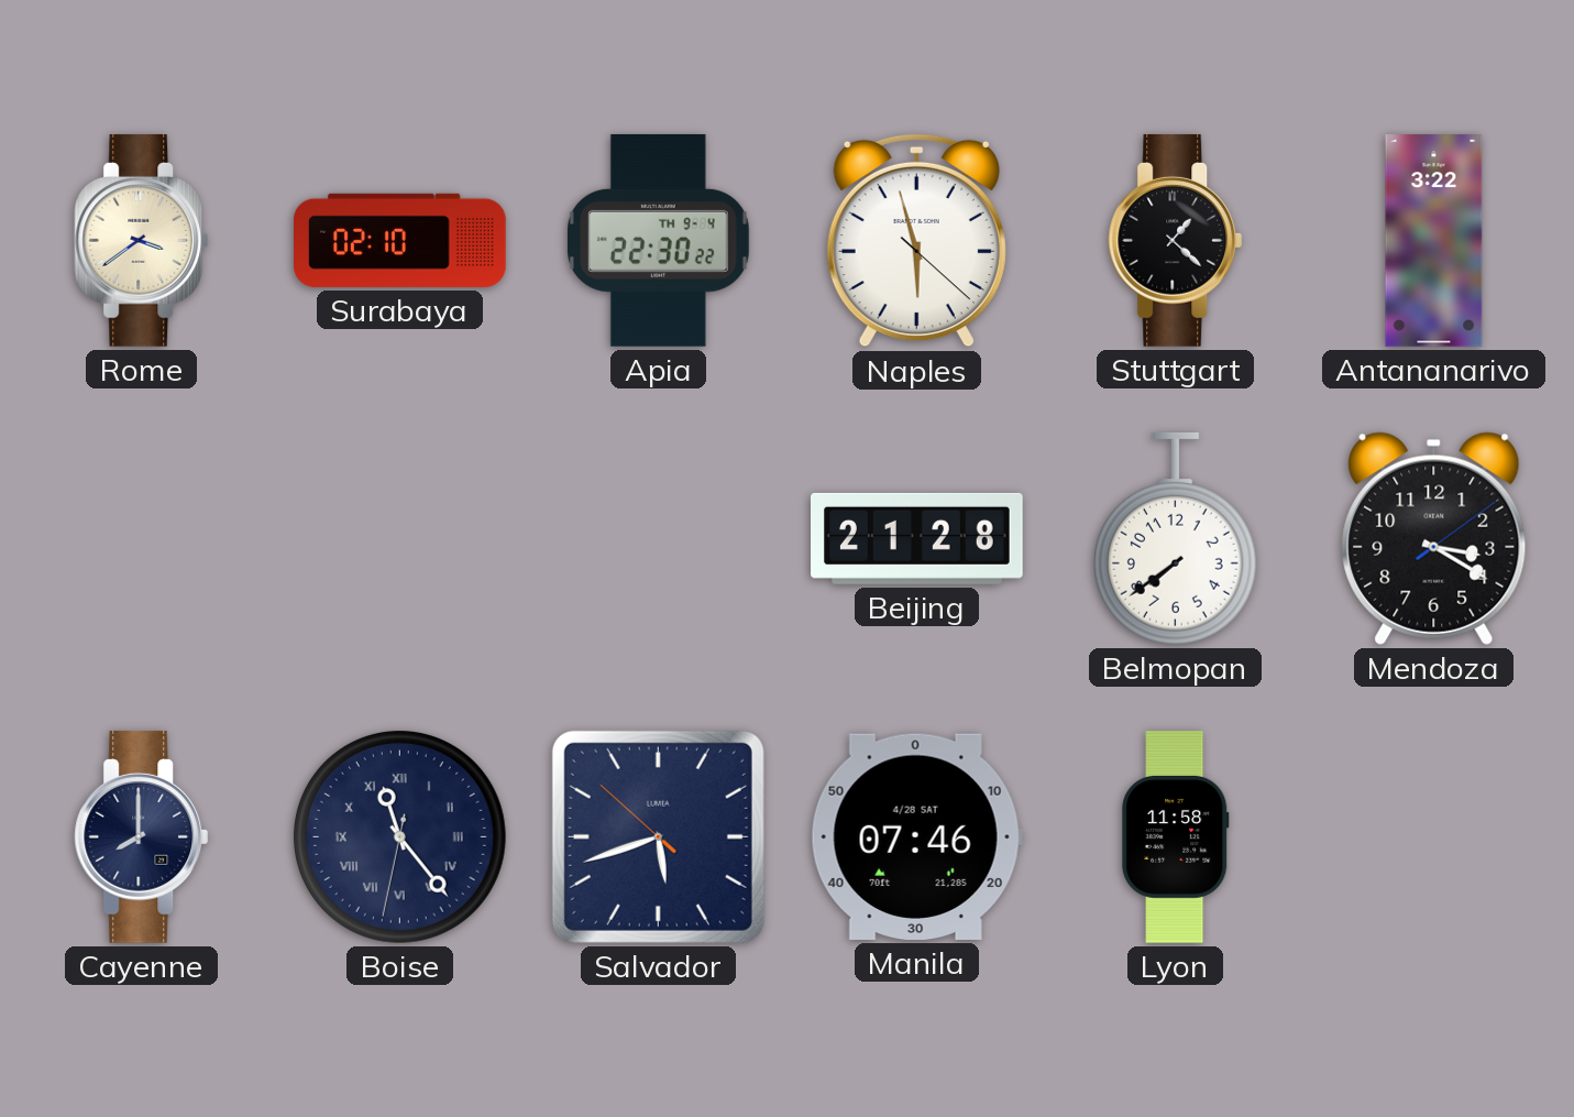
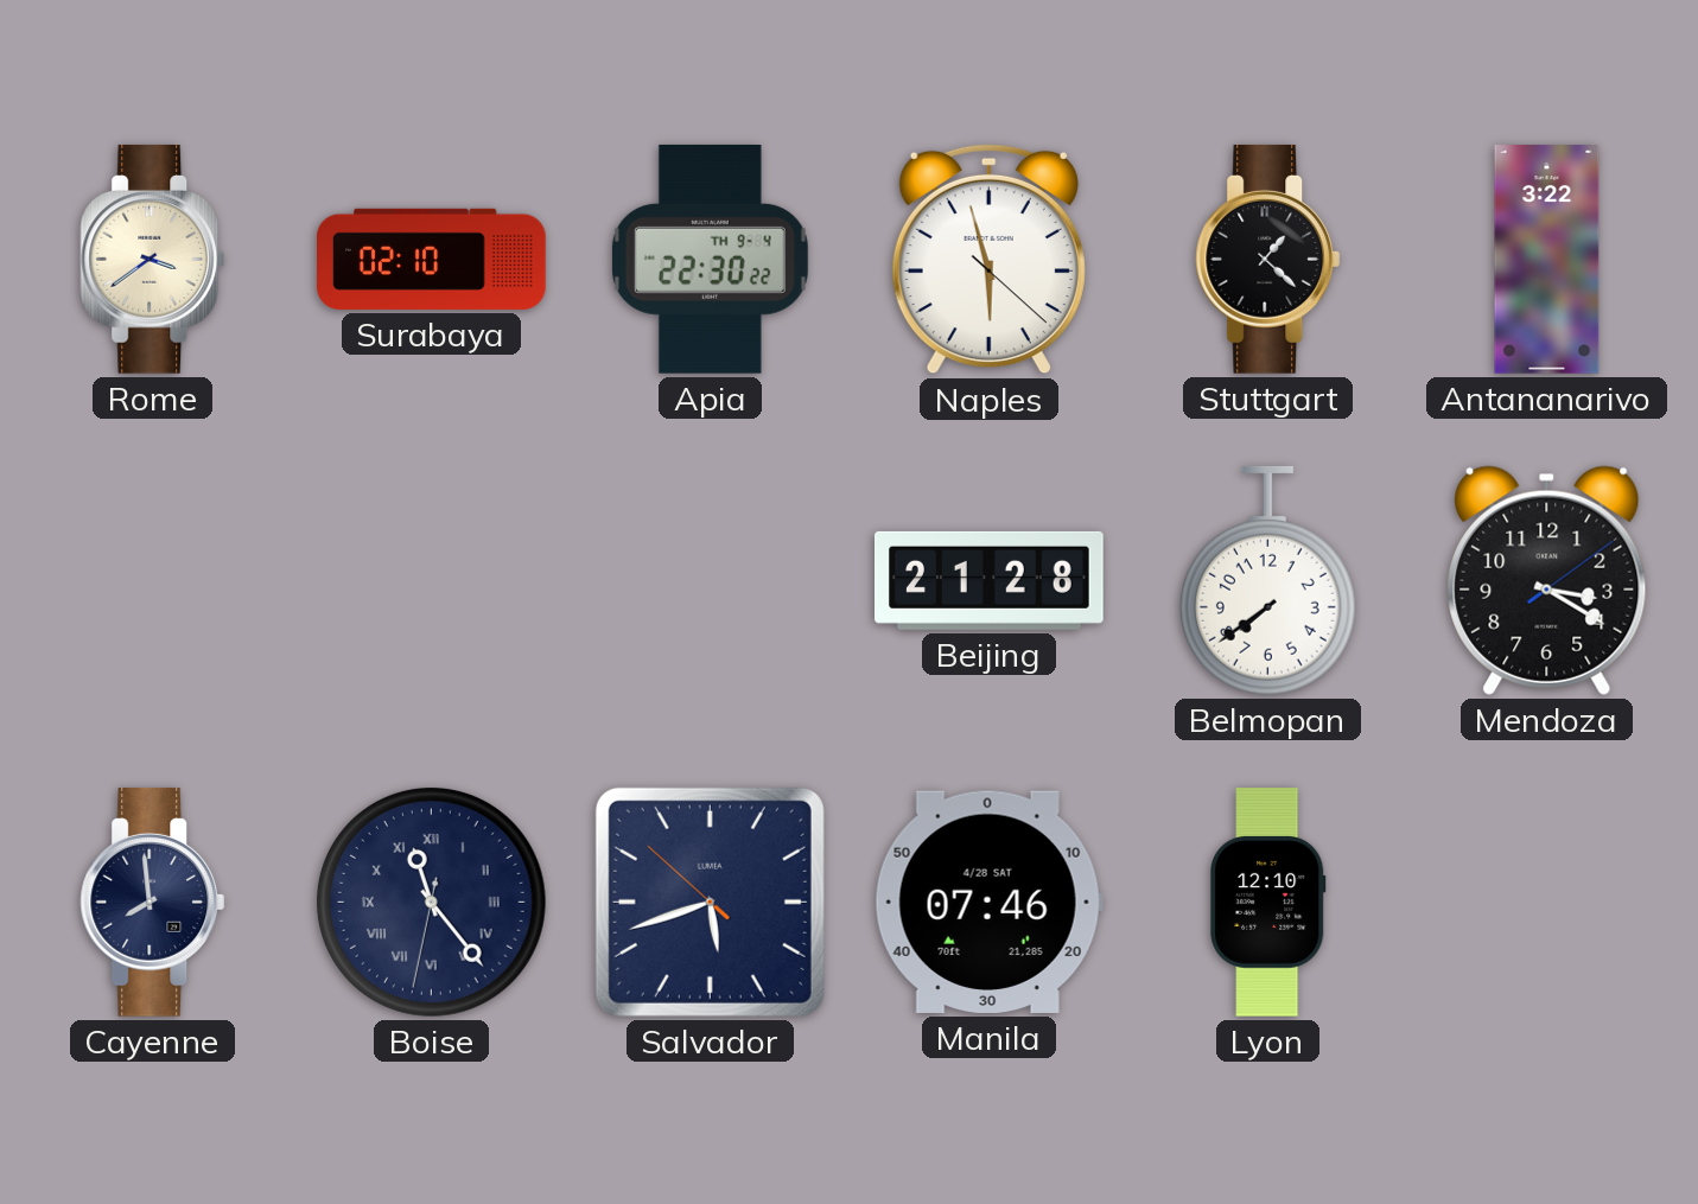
Cayenne: 8:00 -> 7:59 (153, 902)
Lyon: 11:58 -> 12:10 (1268, 903)
